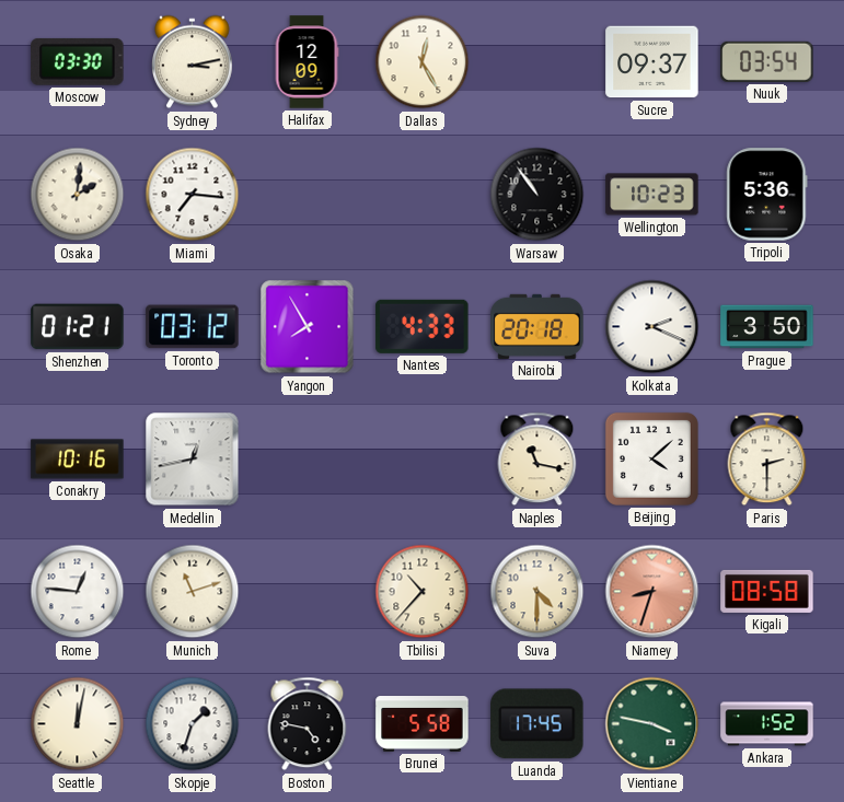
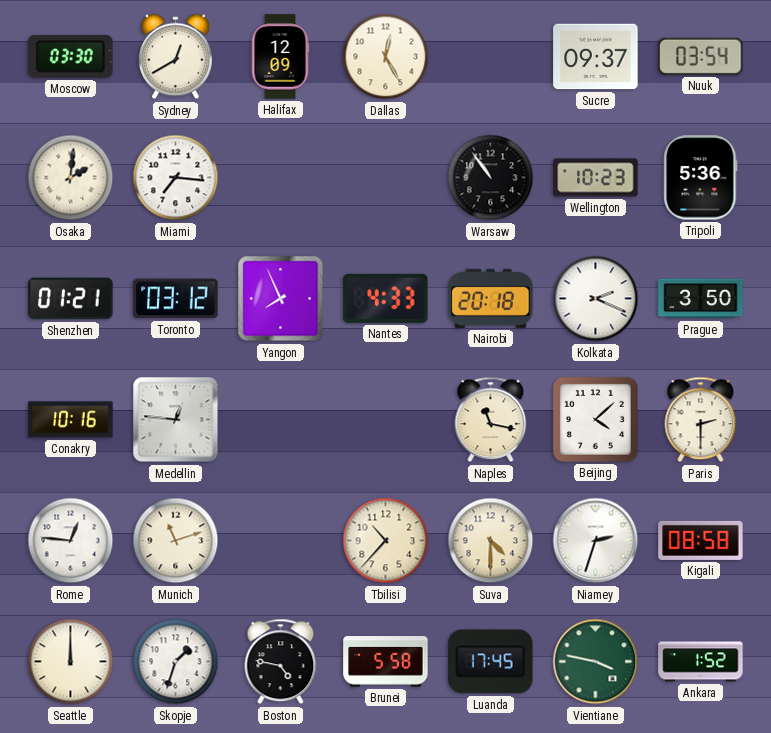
Sydney: 3:13 -> 12:40 (176, 57)
Yangon: 7:55 -> 7:56 (281, 299)
Medellin: 12:43 -> 12:46 (176, 420)
Niamey: 8:33 -> 2:33 (596, 541)
Niamey dial: salmon -> white (596, 541)
Seattle: 12:02 -> 12:00 (71, 662)
